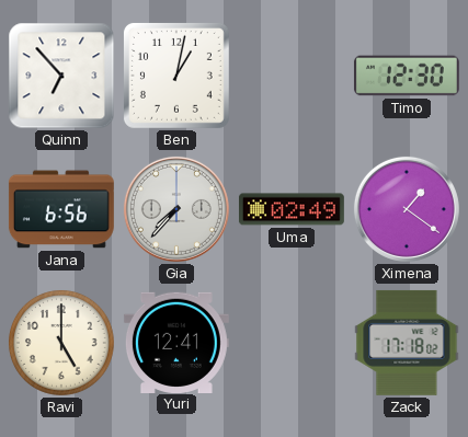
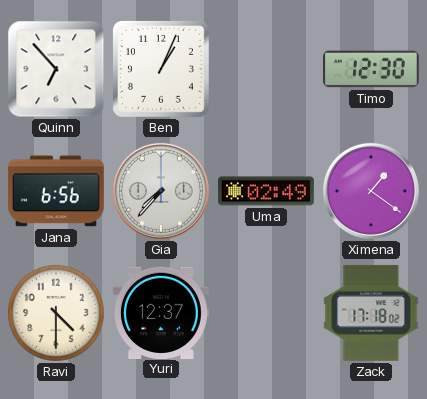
Ben: 1:02 -> 1:04 (161, 69)
Ravi: 5:00 -> 4:30 (56, 313)
Yuri: 12:41 -> 12:37 (161, 312)
